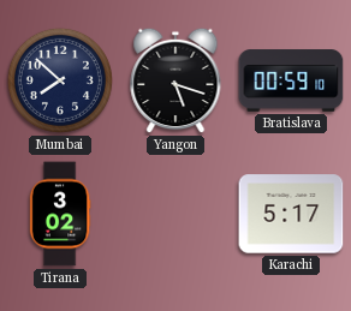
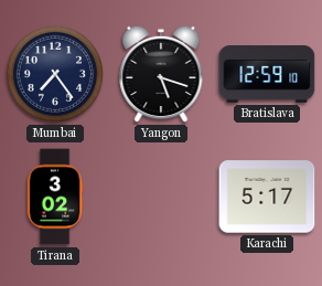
Mumbai: 7:52 -> 7:24 (55, 74)
Bratislava: 00:59 -> 12:59 (267, 74)
